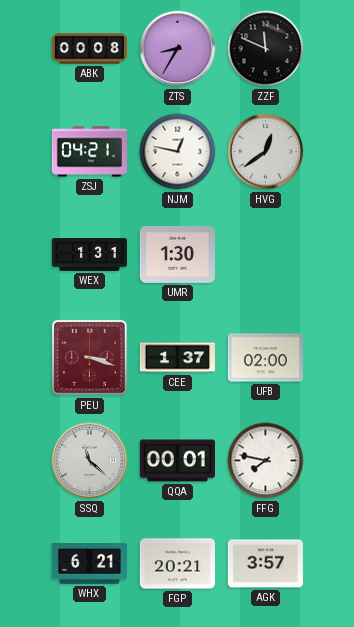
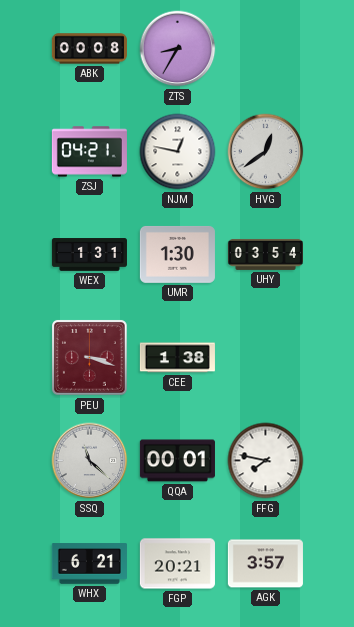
ZZF: 11:49 -> none (266, 49)
UHY: none -> 03:54 (265, 254)
CEE: 1:37 -> 1:38 (177, 358)
UFB: 02:00 -> none (265, 358)
